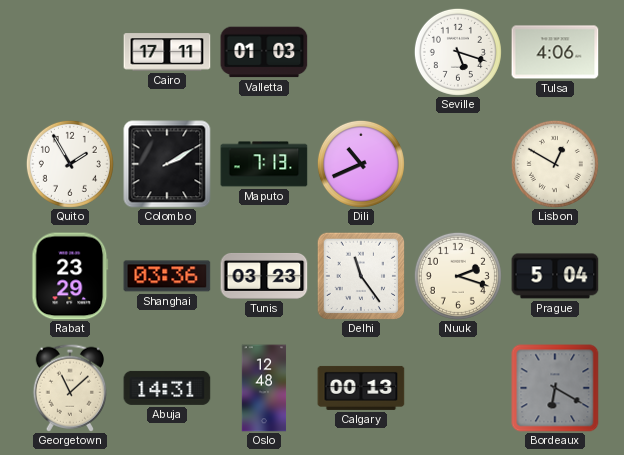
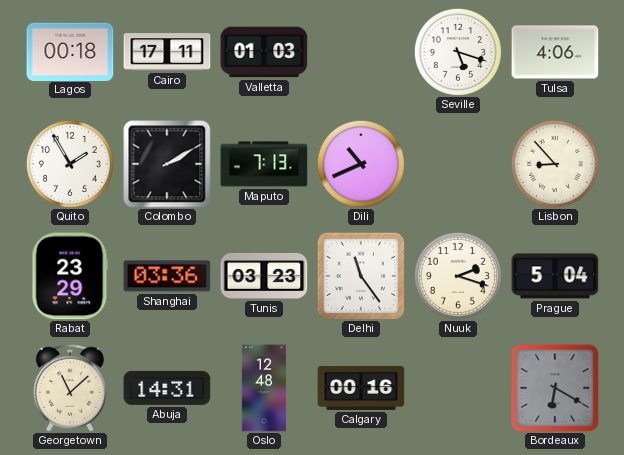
Lagos: none -> 00:18 (70, 51)
Lisbon: 12:50 -> 8:53 (555, 164)
Calgary: 00:13 -> 00:16 (361, 388)
